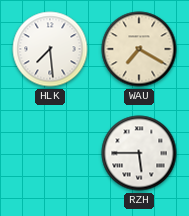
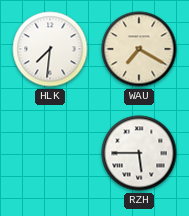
HLK: 7:29 -> 7:31 (50, 49)
